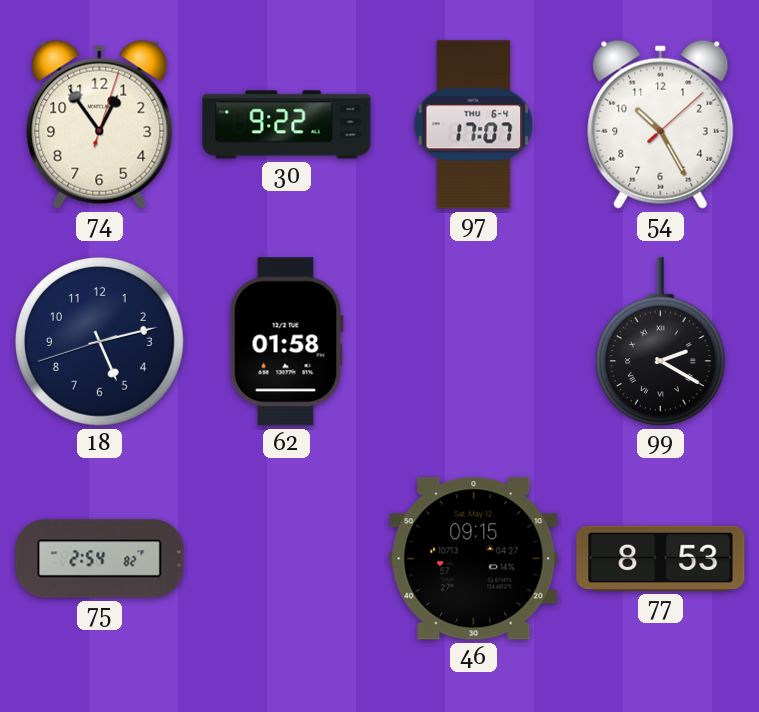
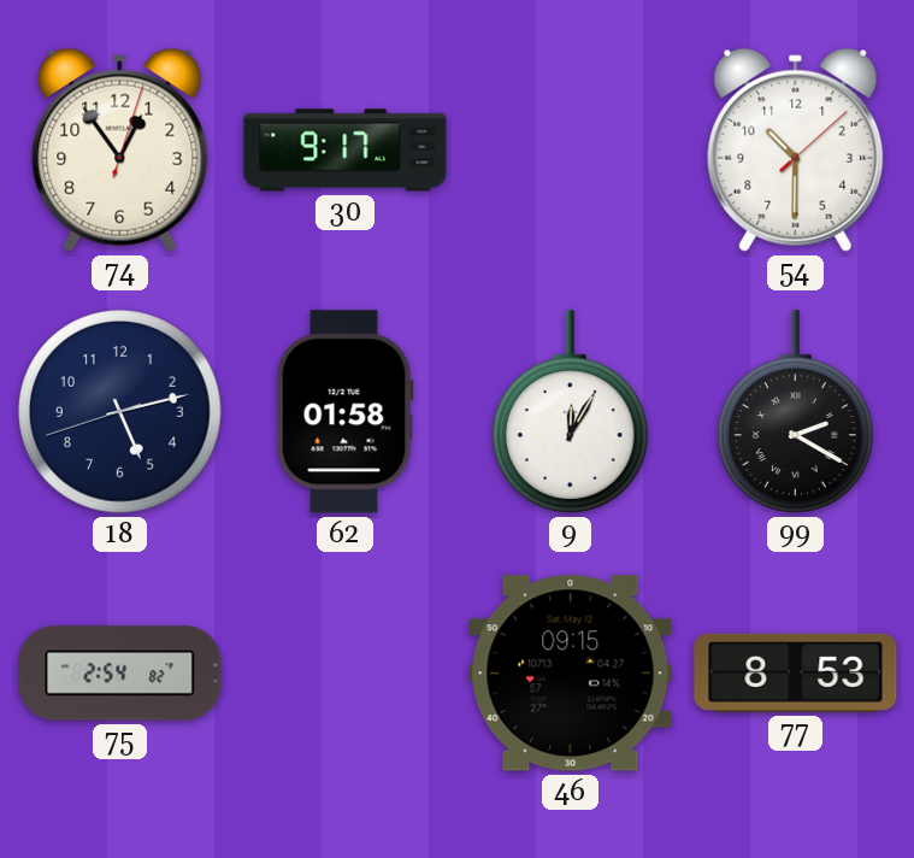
30: 9:22 -> 9:17 (346, 151)
97: 17:07 -> none (474, 125)
54: 10:25 -> 10:30 (796, 149)
9: none -> 12:05 (571, 412)
